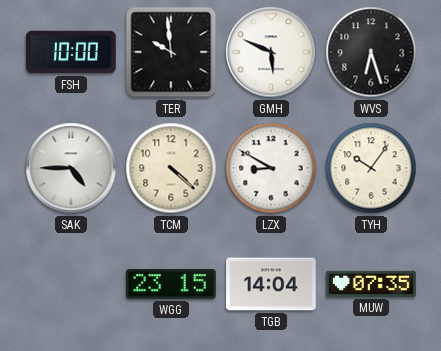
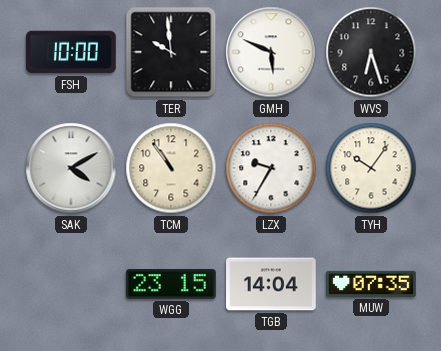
SAK: 4:45 -> 4:10 (71, 168)
TCM: 4:22 -> 10:54 (171, 168)
LZX: 8:50 -> 9:35 (271, 168)
